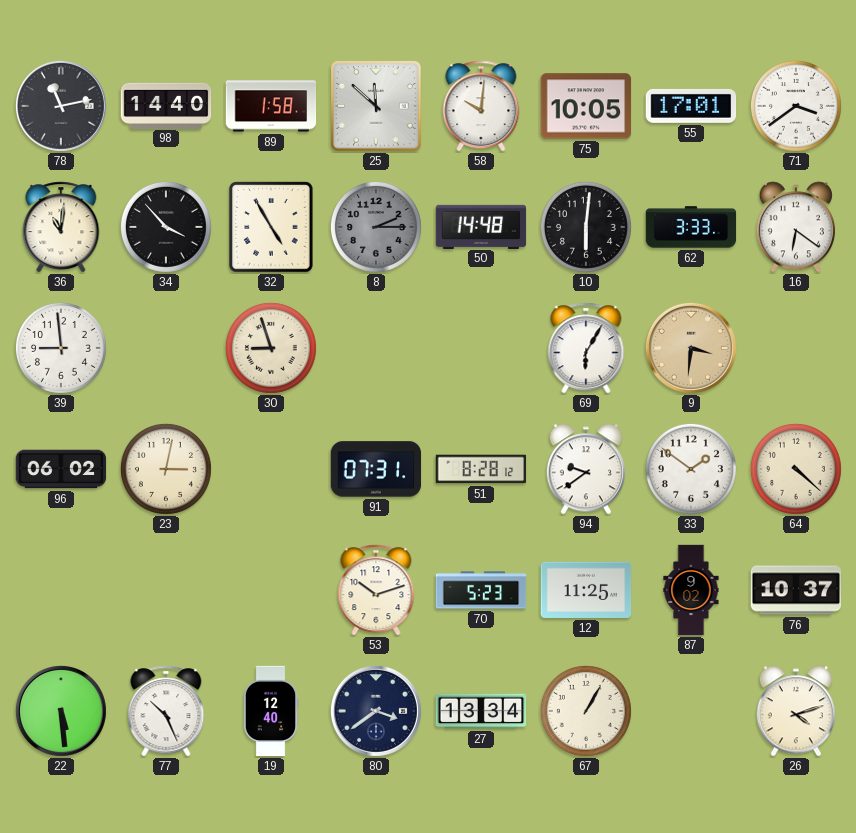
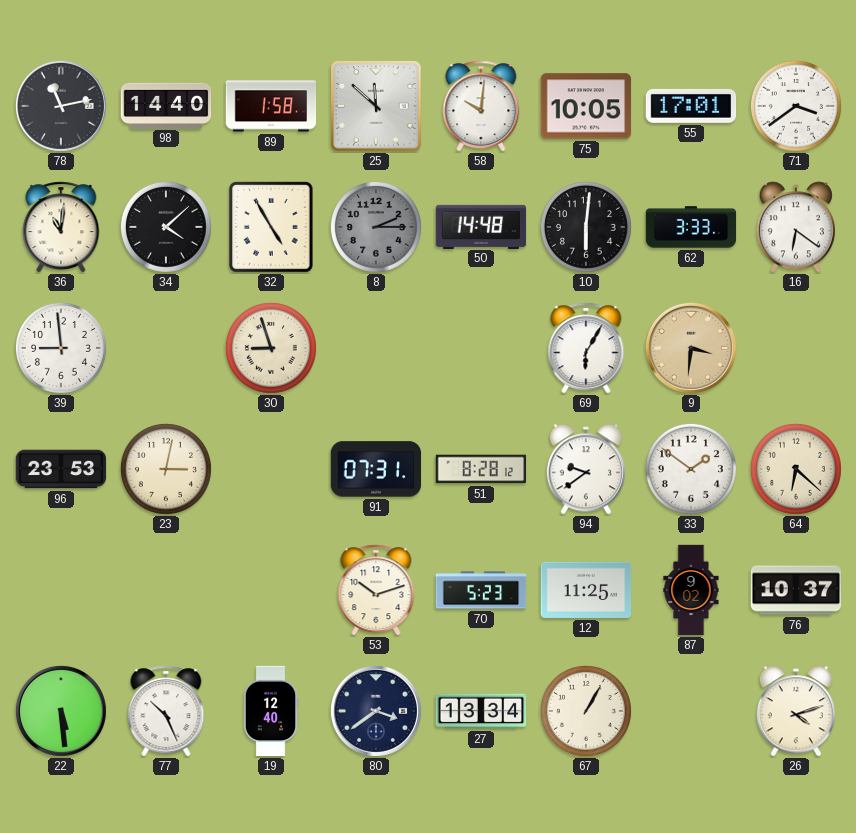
34: 3:53 -> 4:08 (166, 227)
96: 06:02 -> 23:53 (61, 469)
64: 4:22 -> 6:22 (796, 469)
